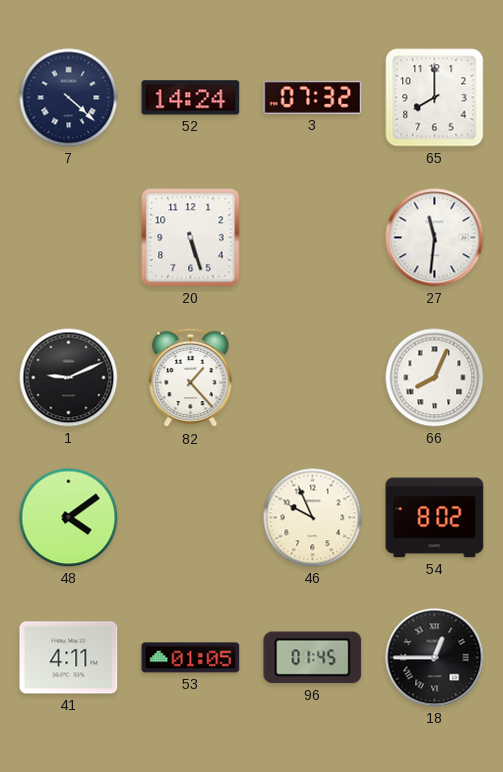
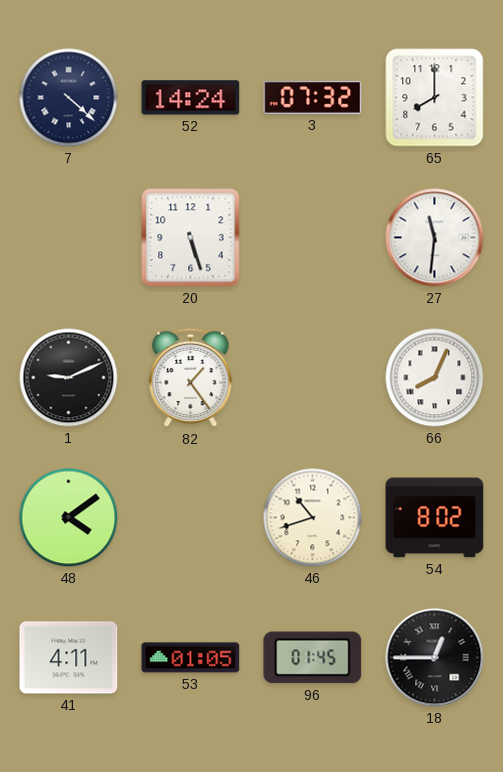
82: 1:23 -> 1:24 (191, 378)
46: 9:56 -> 10:42 (313, 518)
